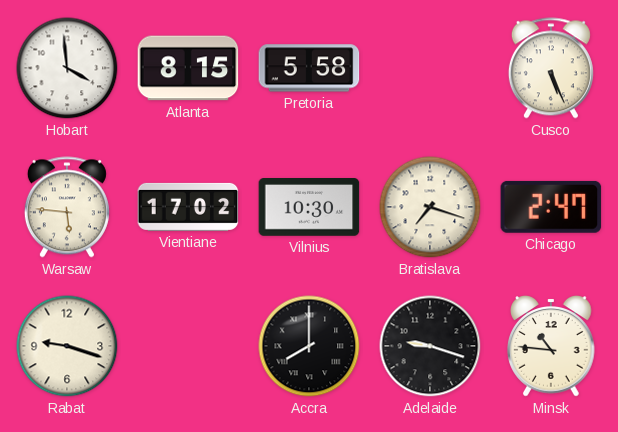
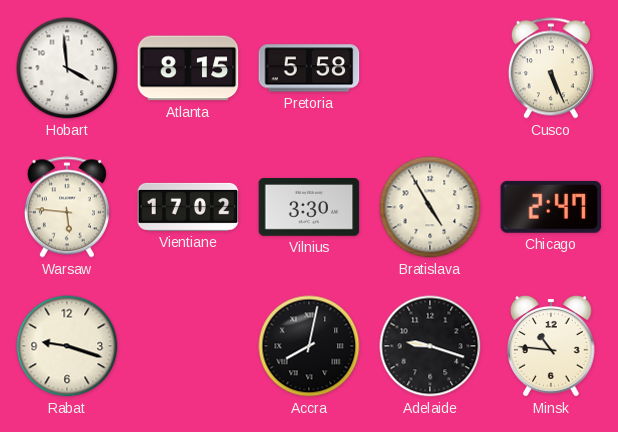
Vilnius: 10:30 -> 3:30 (309, 208)
Bratislava: 7:18 -> 4:55 (430, 207)
Accra: 8:00 -> 8:02 (309, 346)
